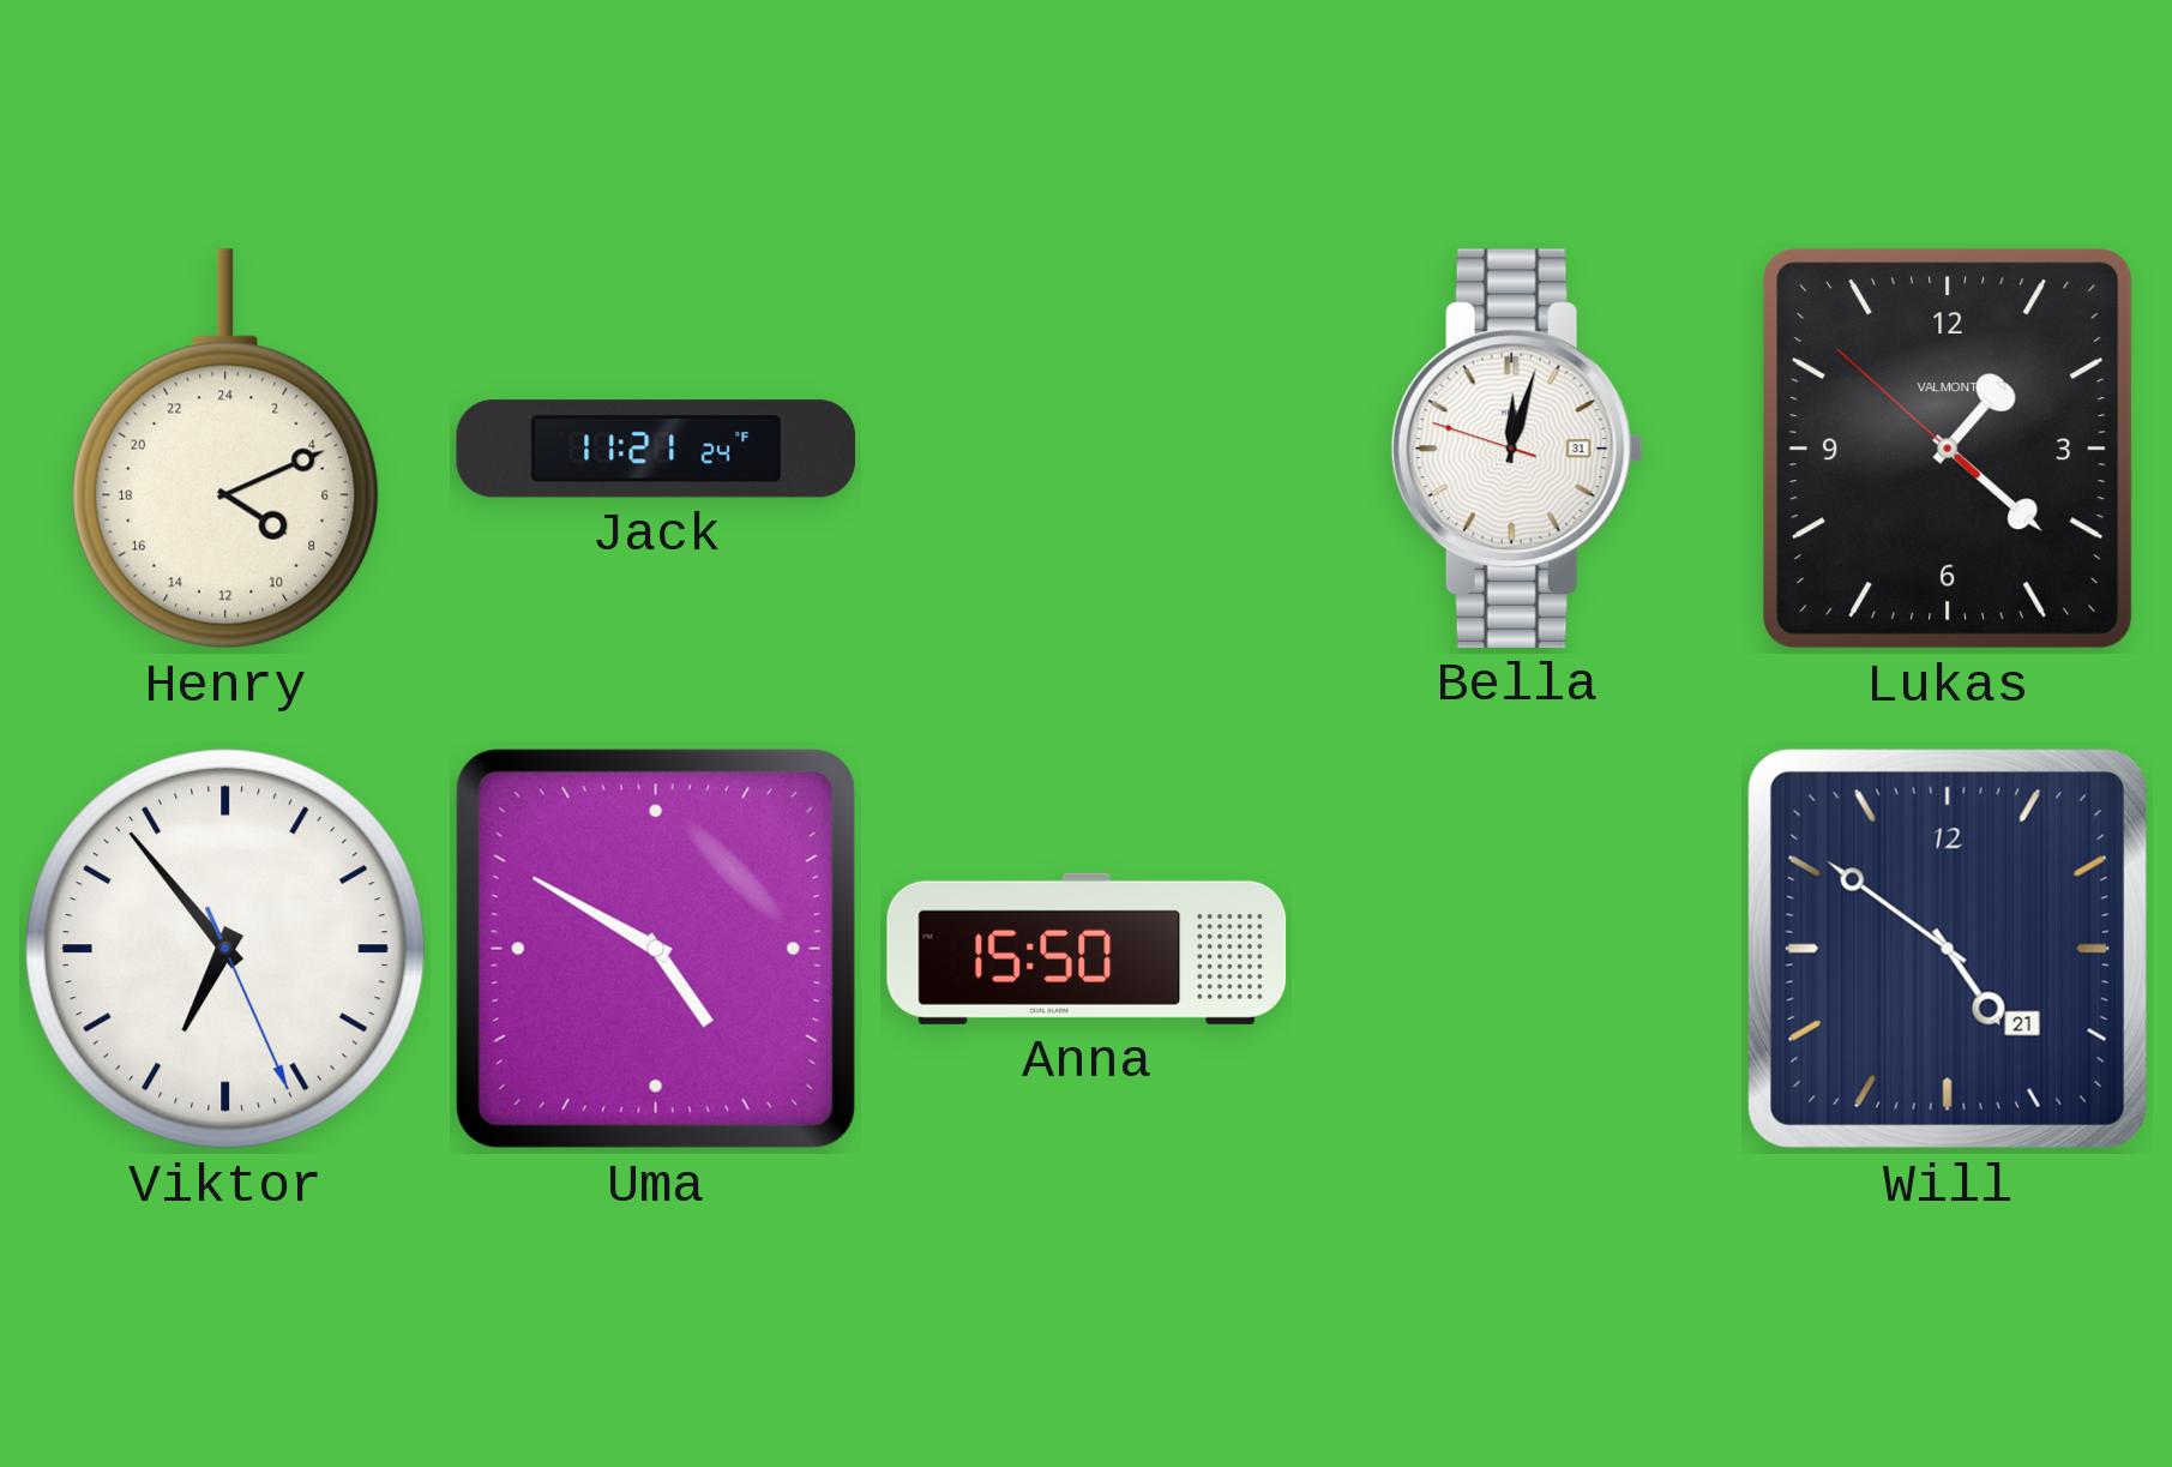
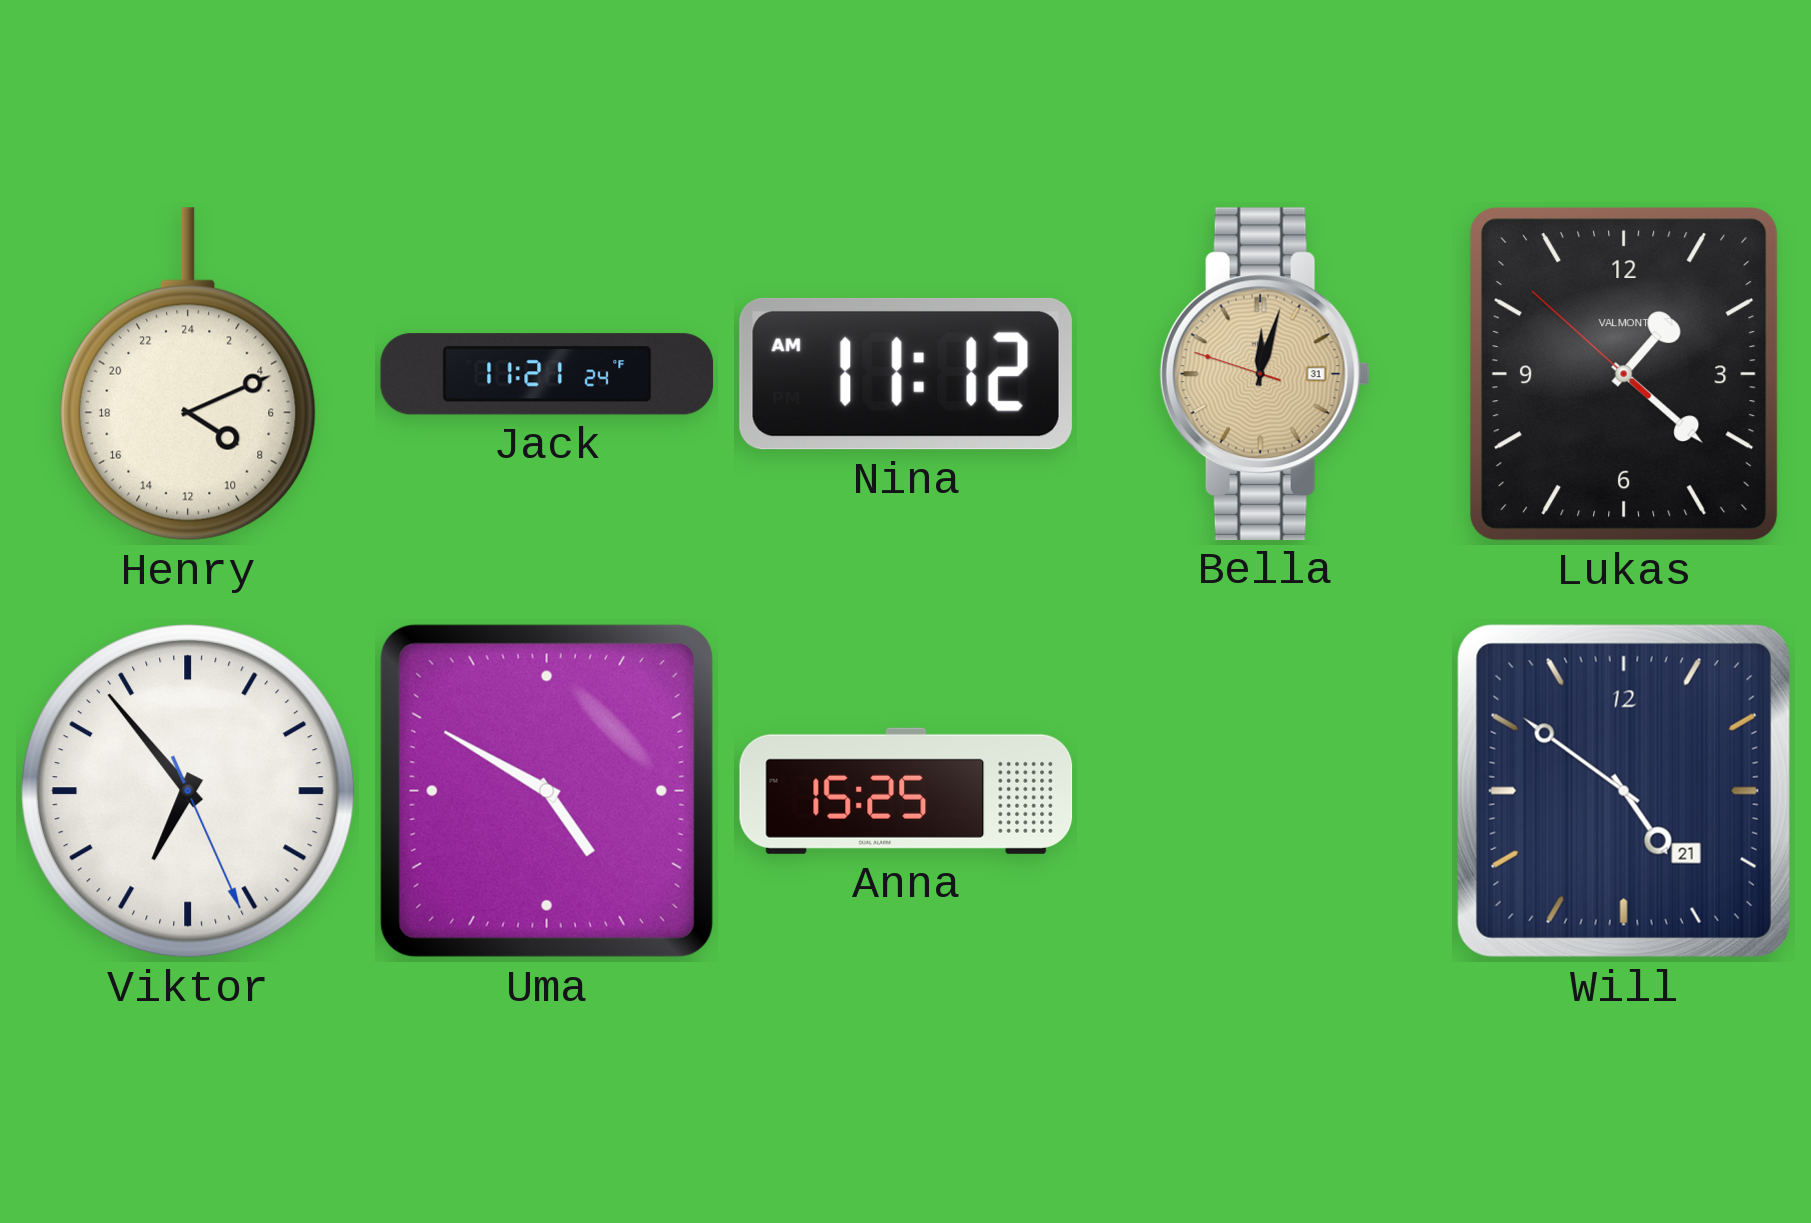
Nina: none -> 11:12 (906, 374)
Bella dial: white -> champagne (1265, 374)
Anna: 15:50 -> 15:25 (906, 791)
